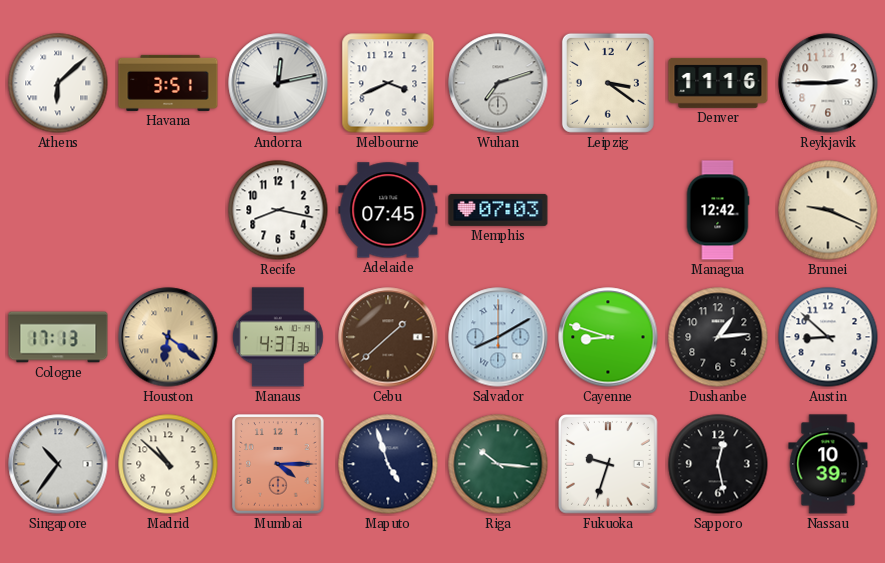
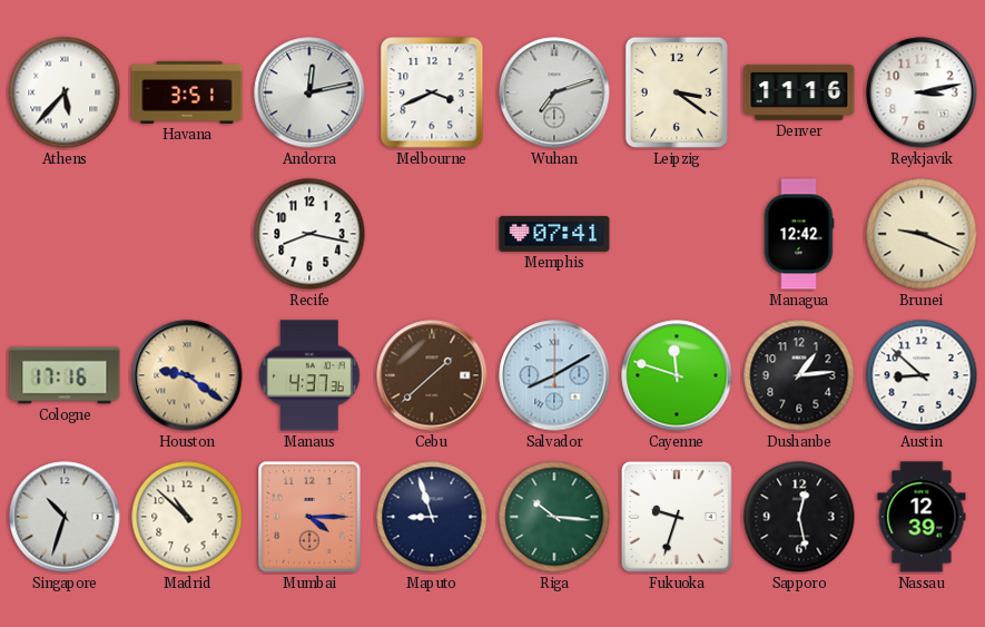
Athens: 6:08 -> 5:37 (65, 92)
Reykjavik: 2:45 -> 3:13 (922, 92)
Adelaide: 07:45 -> none (388, 210)
Memphis: 07:03 -> 07:41 (554, 234)
Cologne: 17:13 -> 17:16 (65, 375)
Houston: 6:21 -> 9:21 (187, 375)
Cayenne: 8:48 -> 11:48 (677, 375)
Singapore: 10:36 -> 10:33 (65, 517)
Maputo: 4:57 -> 8:57 (432, 517)
Nassau: 10:39 -> 12:39 (922, 517)
